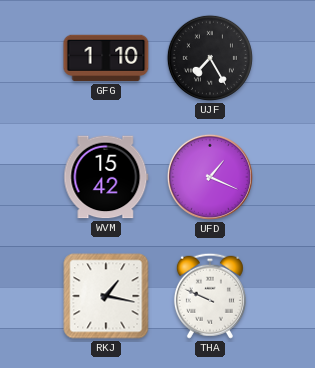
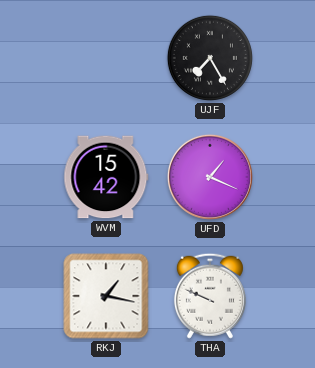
GFG: 1:10 -> none (106, 58)
